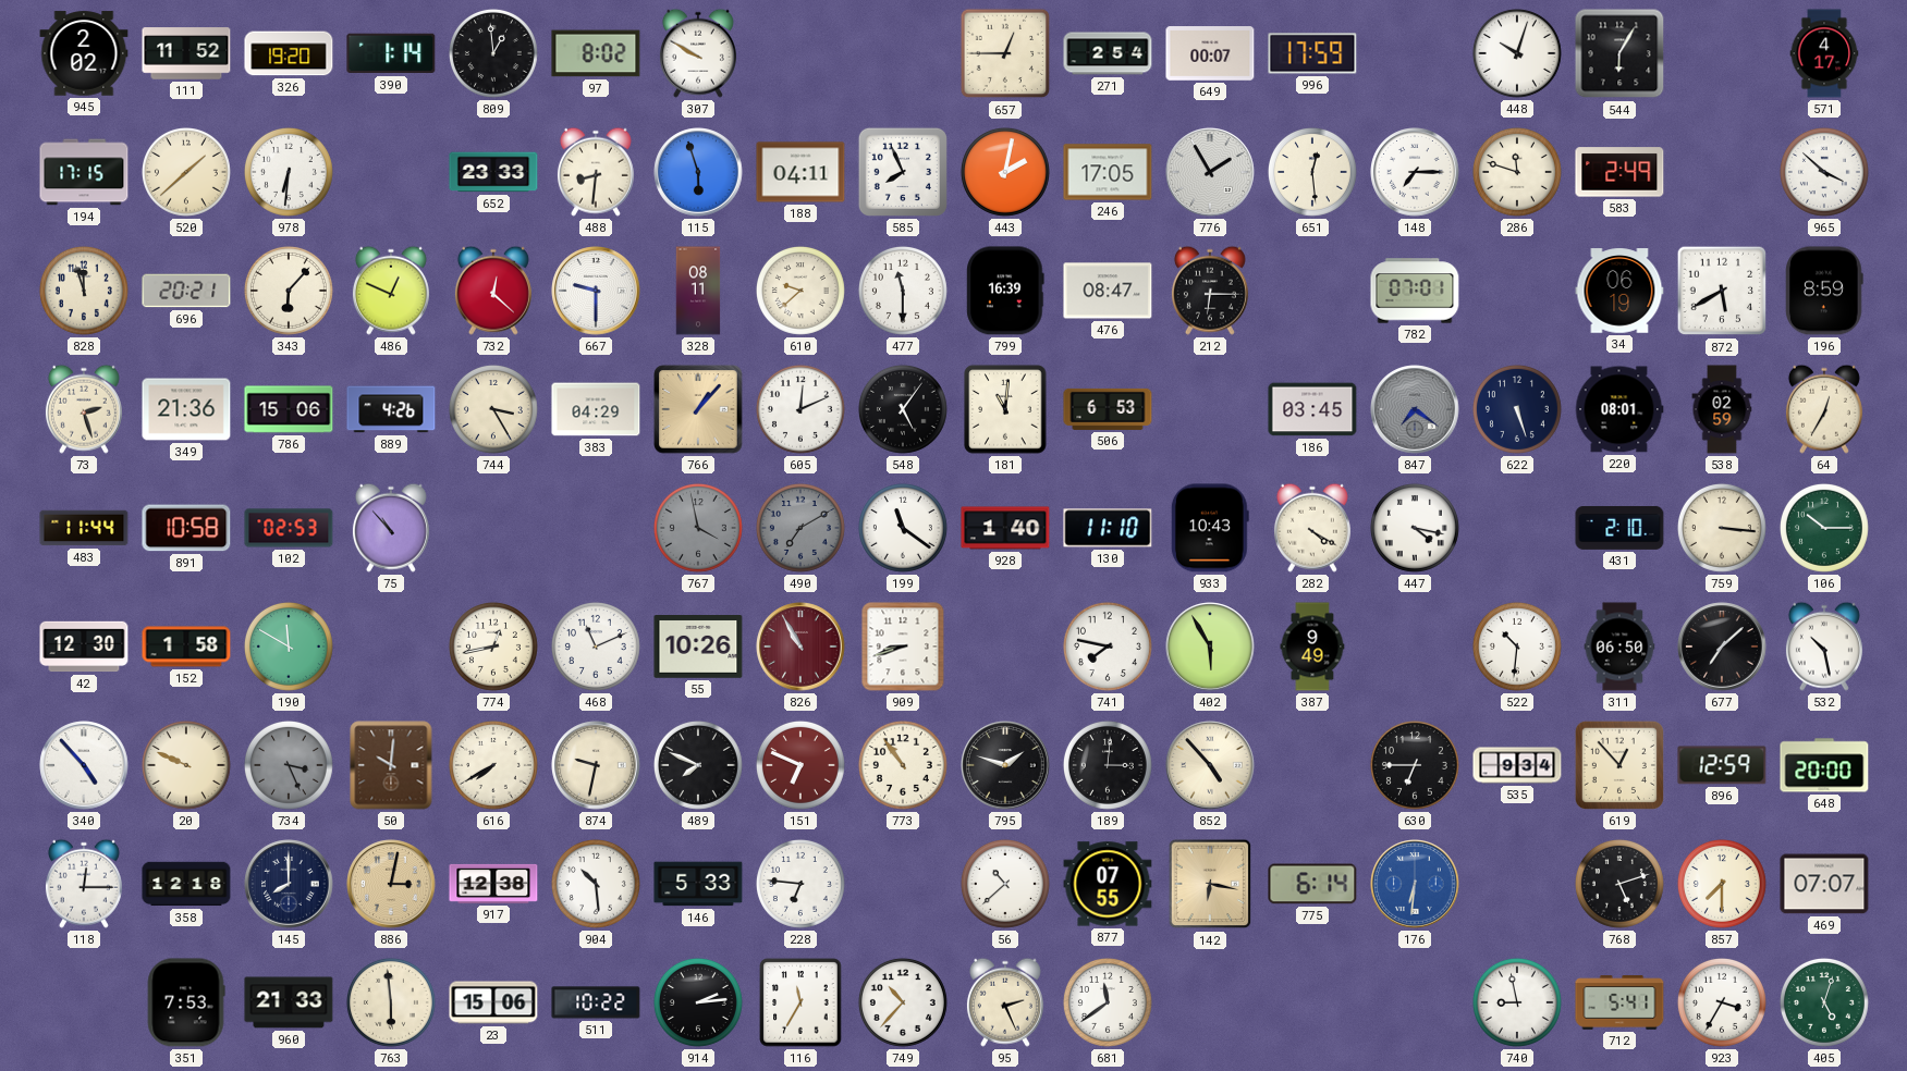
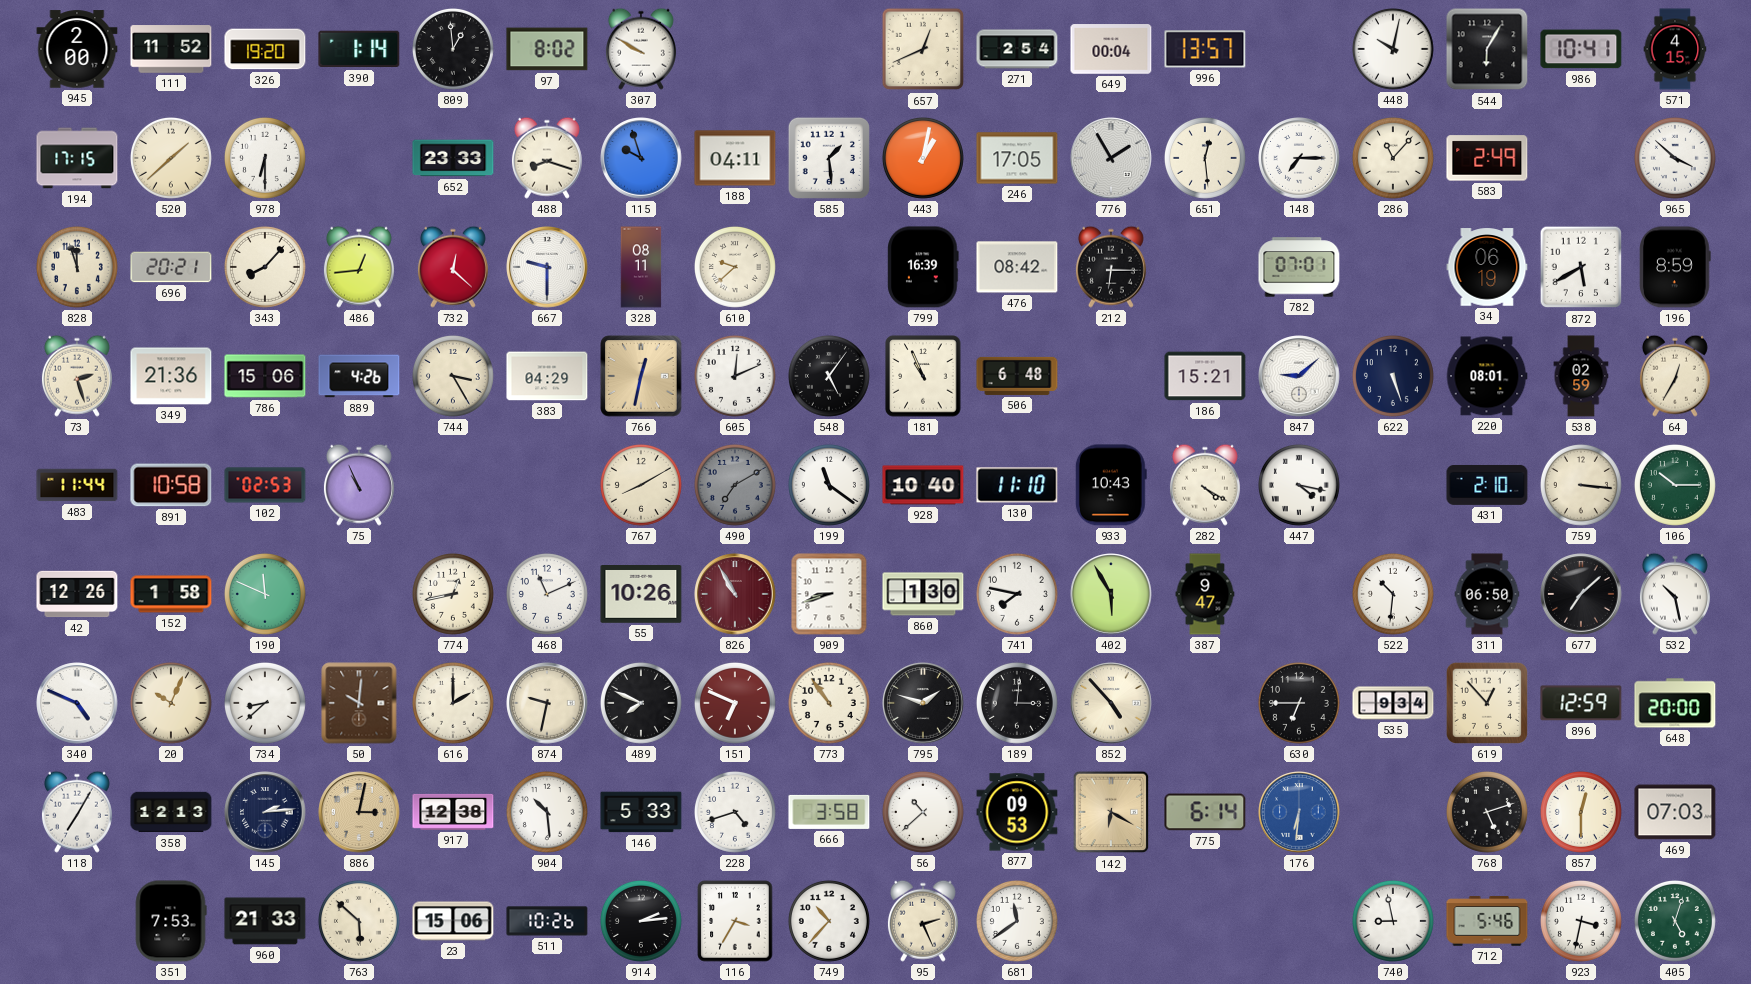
945: 2:02 -> 2:00 (77, 49)
657: 12:45 -> 12:41 (923, 49)
649: 00:07 -> 00:04 (1111, 49)
996: 17:59 -> 13:57 (1205, 49)
448: 10:03 -> 10:02 (1393, 49)
986: none -> 10:41 (1581, 49)
571: 4:17 -> 4:15 (1675, 49)
978: 6:31 -> 6:30 (265, 158)
488: 8:31 -> 8:18 (547, 158)
115: 5:57 -> 9:57 (641, 158)
585: 7:56 -> 1:29 (829, 158)
443: 2:02 -> 1:02 (923, 158)
286: 11:48 -> 11:07 (1393, 158)
343: 6:07 -> 8:07 (265, 267)
486: 12:49 -> 12:44 (359, 267)
477: 11:30 -> none (903, 291)
476: 08:47 -> 08:42 (1017, 267)
766: 1:07 -> 12:32 (641, 376)
181: 11:01 -> 10:56 (923, 376)
506: 6:53 -> 6:48 (1017, 376)
186: 03:45 -> 15:21 (1205, 376)
847: 7:21 -> 9:08 (1299, 376)
847 dial: grey -> white (1299, 376)
75: 10:53 -> 10:56 (359, 485)
767: 3:58 -> 8:10 (641, 485)
767 dial: grey -> cream (641, 485)
928: 1:40 -> 10:40 (923, 485)
42: 12:30 -> 12:26 (77, 594)
190: 11:50 -> 11:49 (265, 594)
860: none -> 1:30 (923, 594)
387: 9:49 -> 9:47 (1205, 594)
340: 4:53 -> 4:49 (77, 703)
20: 9:49 -> 10:04 (171, 703)
734: 3:26 -> 8:38 (265, 703)
734 dial: grey -> white (265, 703)
616: 7:40 -> 2:00 (453, 703)
118: 12:15 -> 7:05 (77, 812)
358: 12:18 -> 12:13 (171, 812)
145: 8:00 -> 2:14 (265, 812)
228: 6:46 -> 4:42 (735, 812)
666: none -> 3:58 (829, 812)
877: 07:55 -> 09:53 (1017, 812)
142: 6:17 -> 6:20 (1111, 812)
857: 7:30 -> 12:30 (1581, 812)
469: 07:07 -> 07:03 (1675, 812)
763: 5:59 -> 5:52 (359, 921)
511: 10:22 -> 10:26 (547, 921)
116: 11:35 -> 3:35 (735, 921)
712: 5:41 -> 5:46 (1487, 921)
923: 3:35 -> 3:32 (1581, 921)
